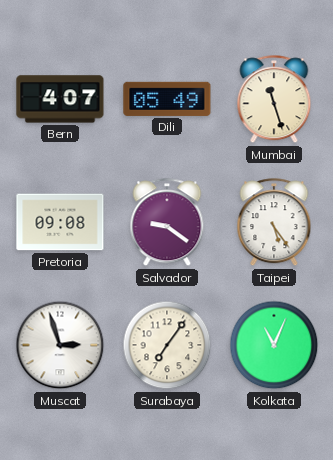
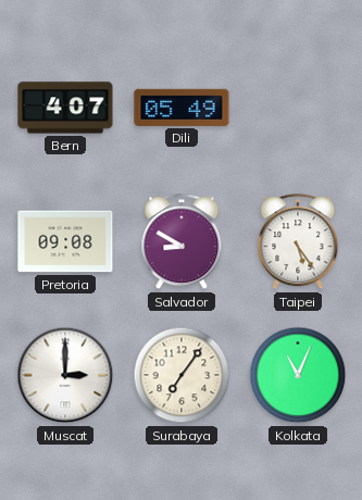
Mumbai: 11:27 -> none (274, 100)
Salvador: 9:21 -> 8:50 (182, 242)
Muscat: 2:57 -> 3:00 (65, 375)
